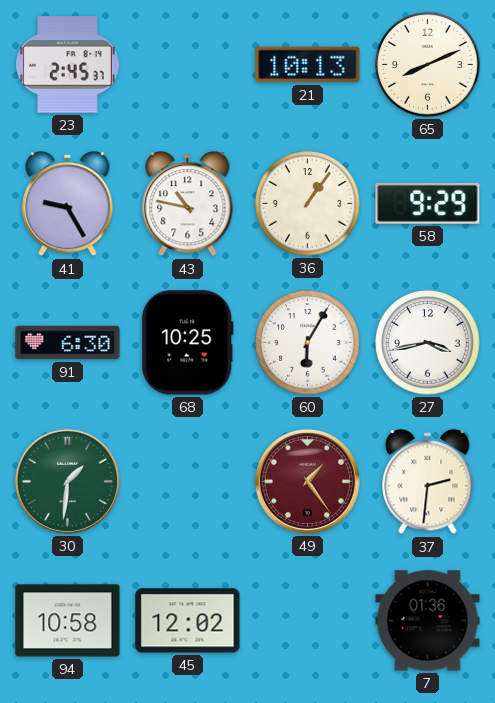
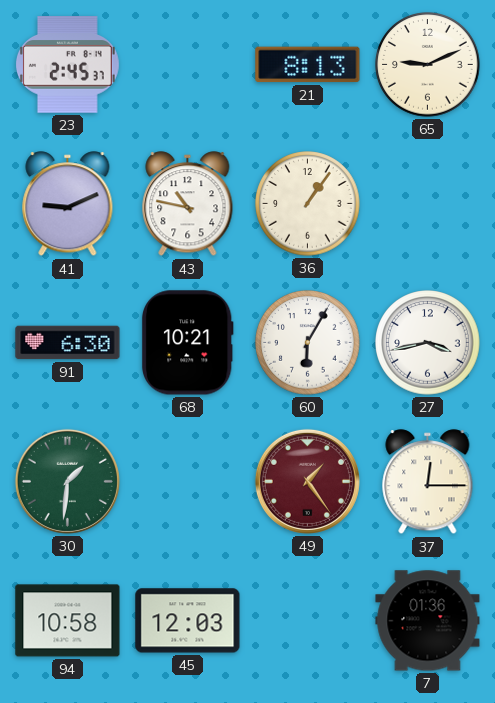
21: 10:13 -> 8:13 (308, 65)
65: 8:11 -> 9:11 (428, 65)
41: 9:25 -> 9:11 (68, 204)
58: 9:29 -> none (428, 203)
68: 10:25 -> 10:21 (187, 343)
37: 2:31 -> 12:15 (428, 482)
45: 12:02 -> 12:03 (188, 621)
